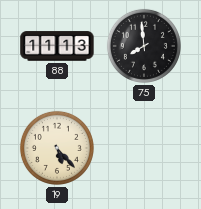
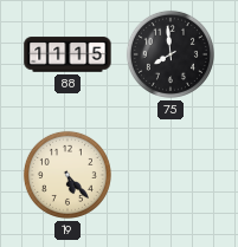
88: 11:13 -> 11:15 (67, 54)
